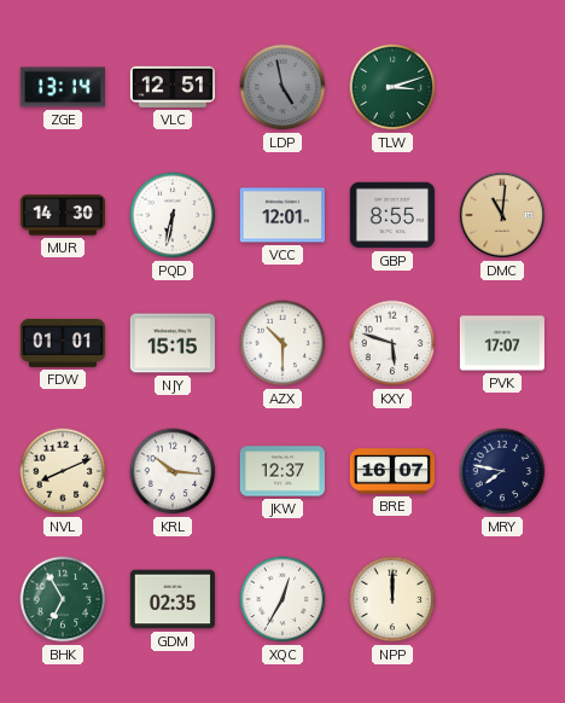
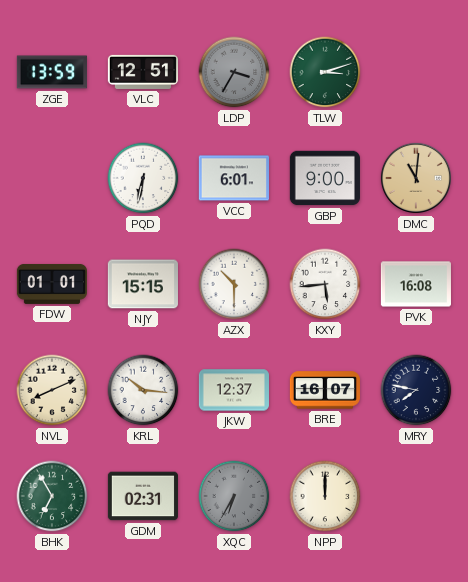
ZGE: 13:14 -> 13:59 (52, 72)
LDP: 4:58 -> 3:35 (234, 72)
MUR: 14:30 -> none (63, 215)
VCC: 12:01 -> 6:01 (234, 178)
GBP: 8:55 -> 9:00 (325, 178)
KXY: 5:48 -> 5:44 (325, 284)
PVK: 17:07 -> 16:08 (415, 284)
GDM: 02:35 -> 02:31 (143, 496)
XQC: 12:35 -> 6:35 (234, 496)
XQC dial: white -> grey (234, 496)
